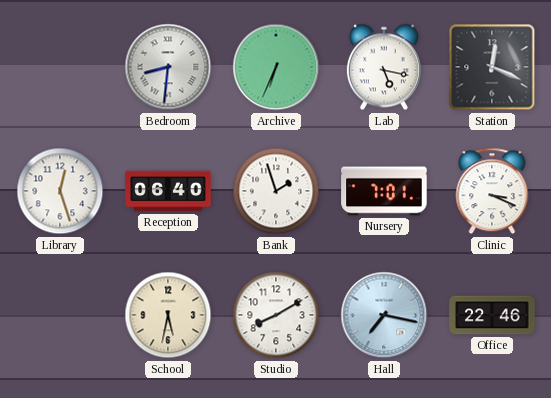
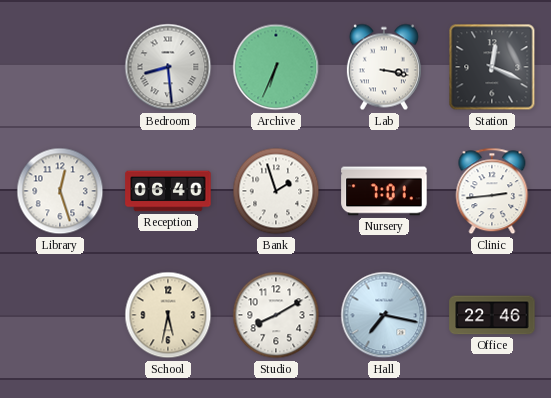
Bedroom: 8:31 -> 8:29 (168, 67)
Lab: 5:17 -> 3:17 (384, 67)
Clinic: 3:19 -> 2:44 (492, 191)
